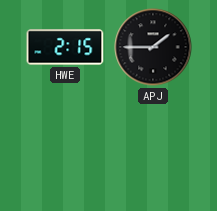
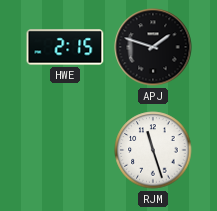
APJ: 1:45 -> 1:48 (153, 47)
RJM: none -> 11:27 (153, 150)
